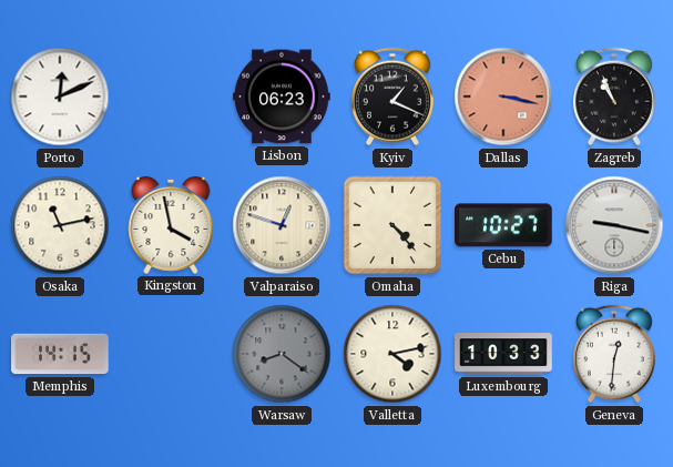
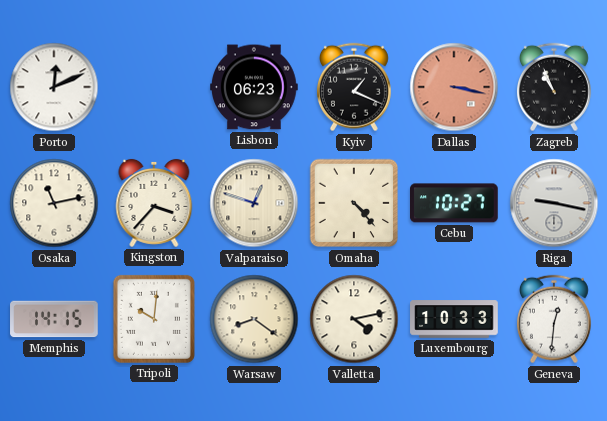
Kingston: 3:58 -> 3:37 (154, 203)
Tripoli: none -> 10:01 (154, 319)
Warsaw dial: grey -> cream (254, 319)
